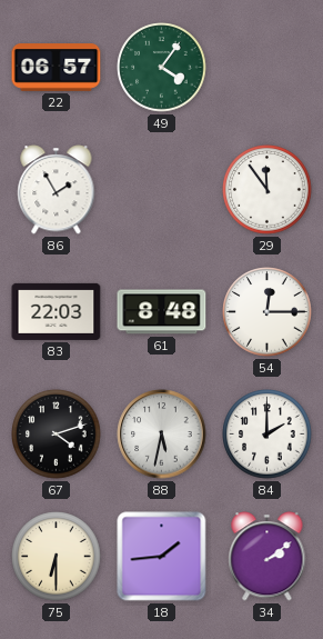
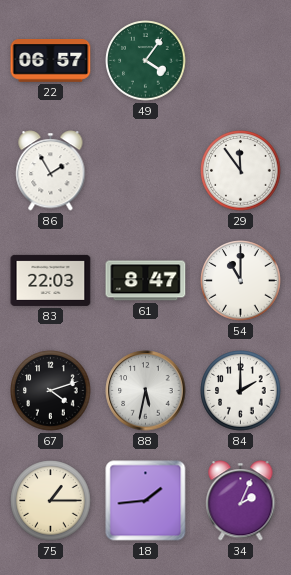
61: 8:48 -> 8:47 (146, 281)
54: 12:15 -> 11:00 (241, 281)
75: 6:30 -> 1:15 (51, 501)
34: 2:09 -> 2:04 (241, 501)
